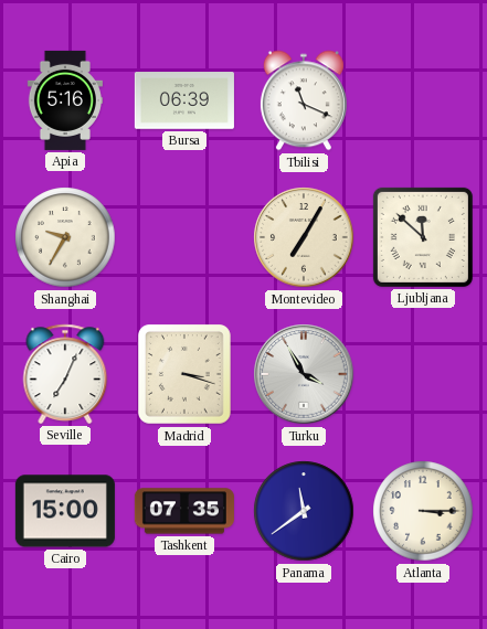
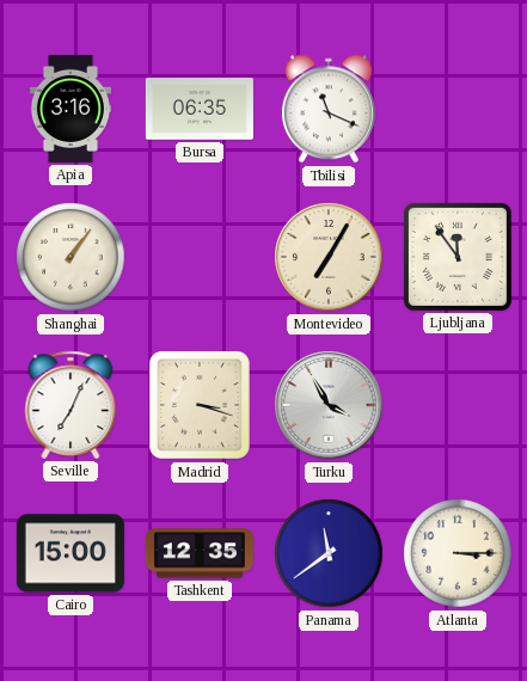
Apia: 5:16 -> 3:16 (71, 109)
Bursa: 06:39 -> 06:35 (200, 109)
Shanghai: 9:35 -> 1:06 (71, 257)
Ljubljana: 11:52 -> 11:54 (458, 257)
Tashkent: 07:35 -> 12:35 (200, 553)
